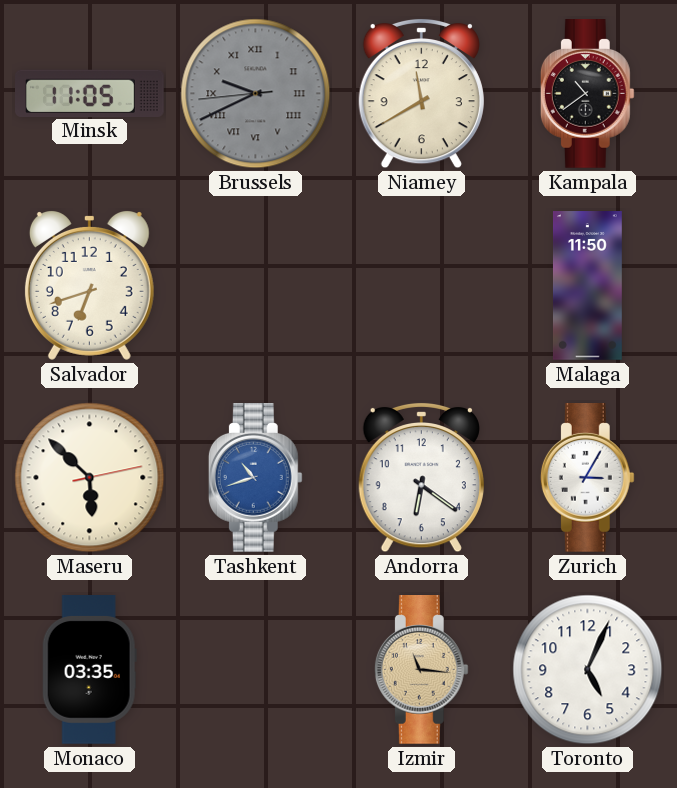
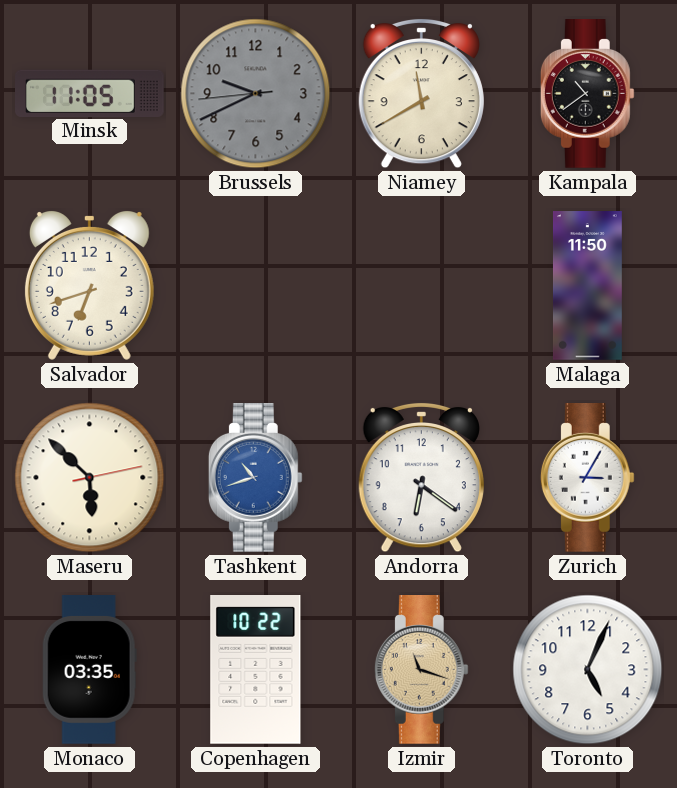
Brussels numerals: Roman -> Arabic (256, 94)
Copenhagen: none -> 10:22 (256, 670)
Izmir: 11:16 -> 11:18 (421, 670)
